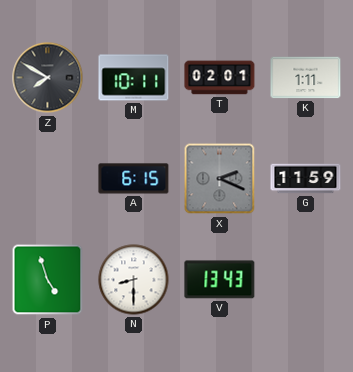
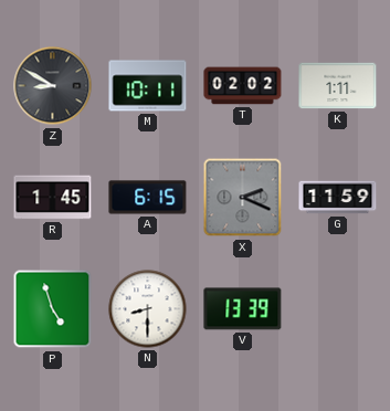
Z: 7:50 -> 8:50 (53, 86)
T: 02:01 -> 02:02 (243, 86)
R: none -> 1:45 (53, 198)
V: 13:43 -> 13:39 (243, 309)
